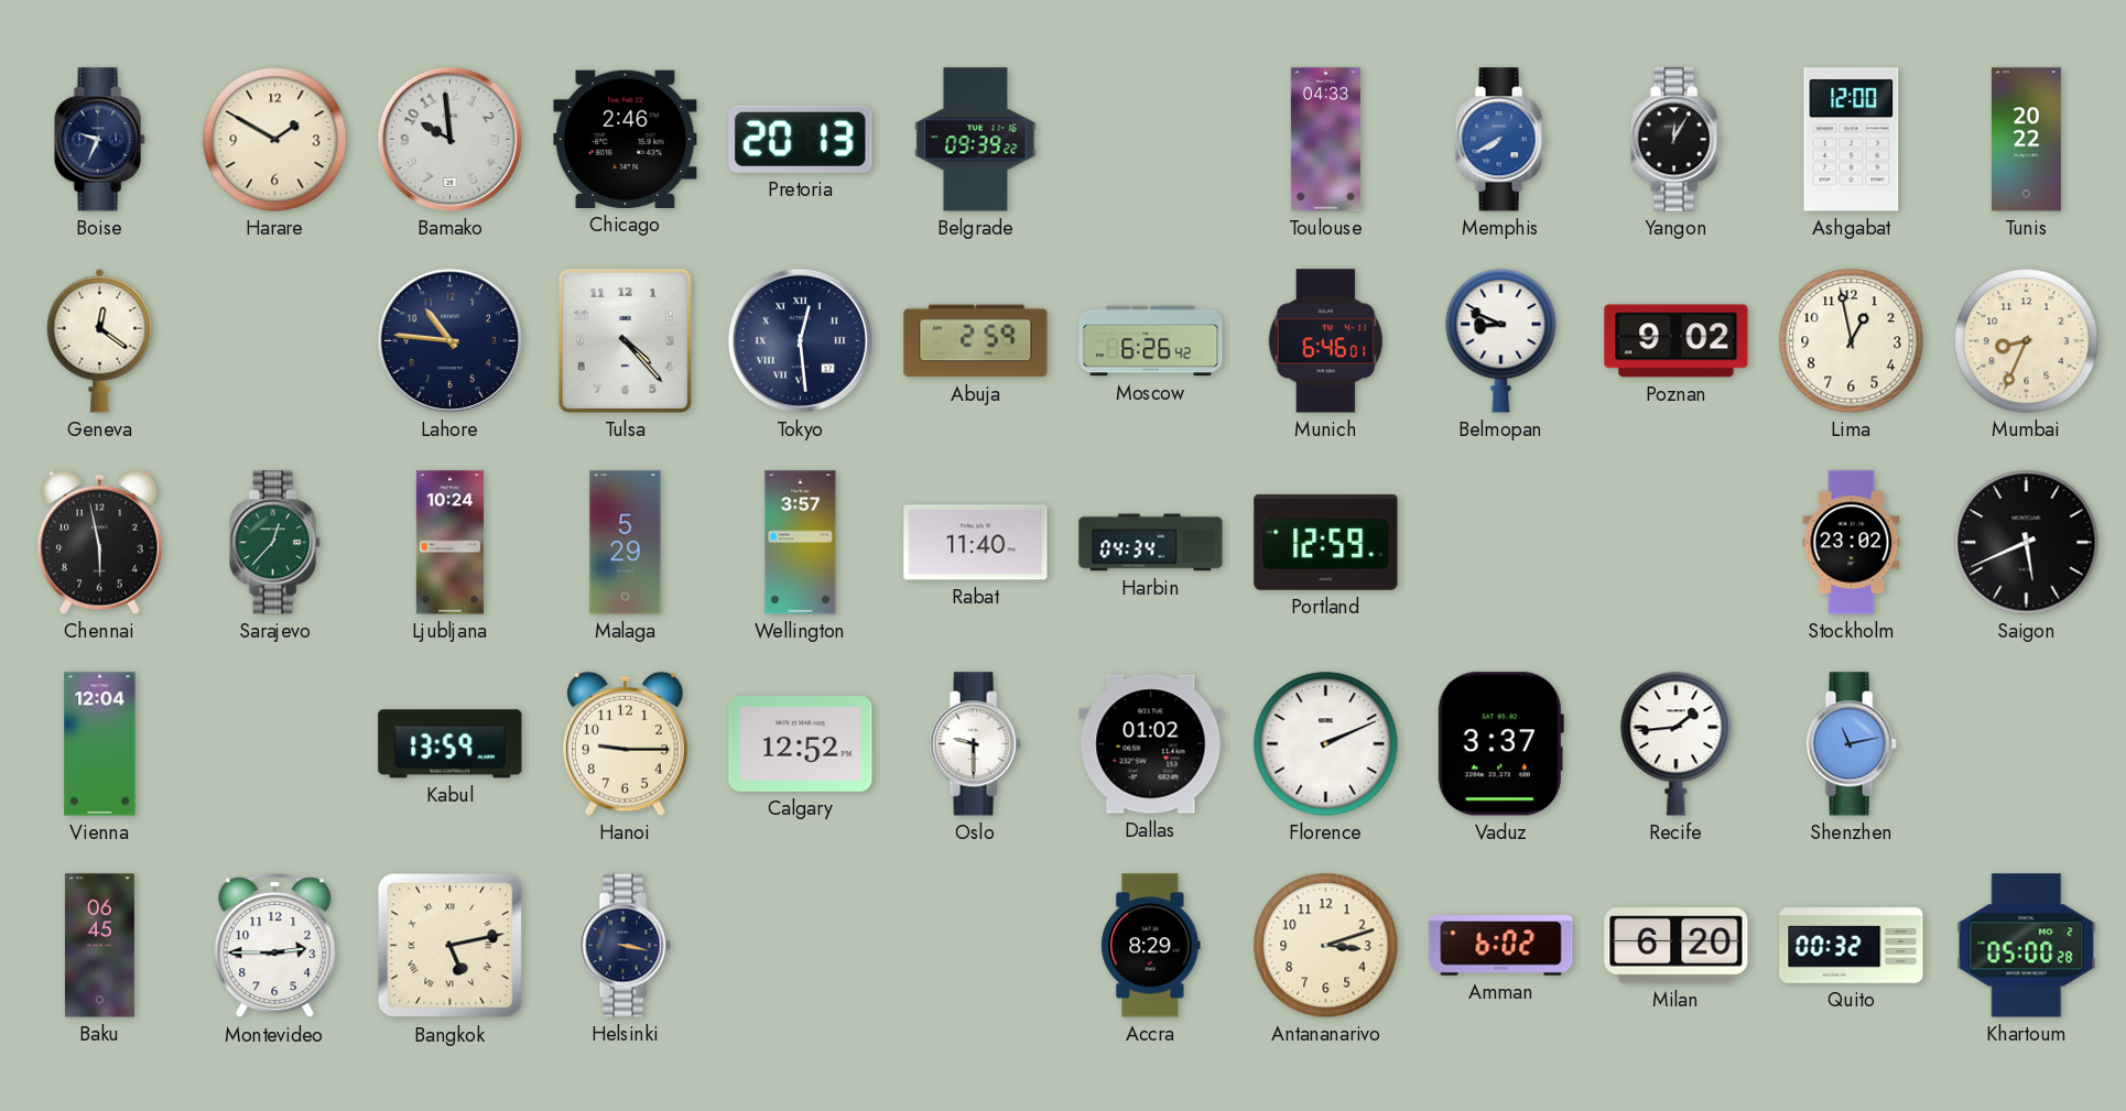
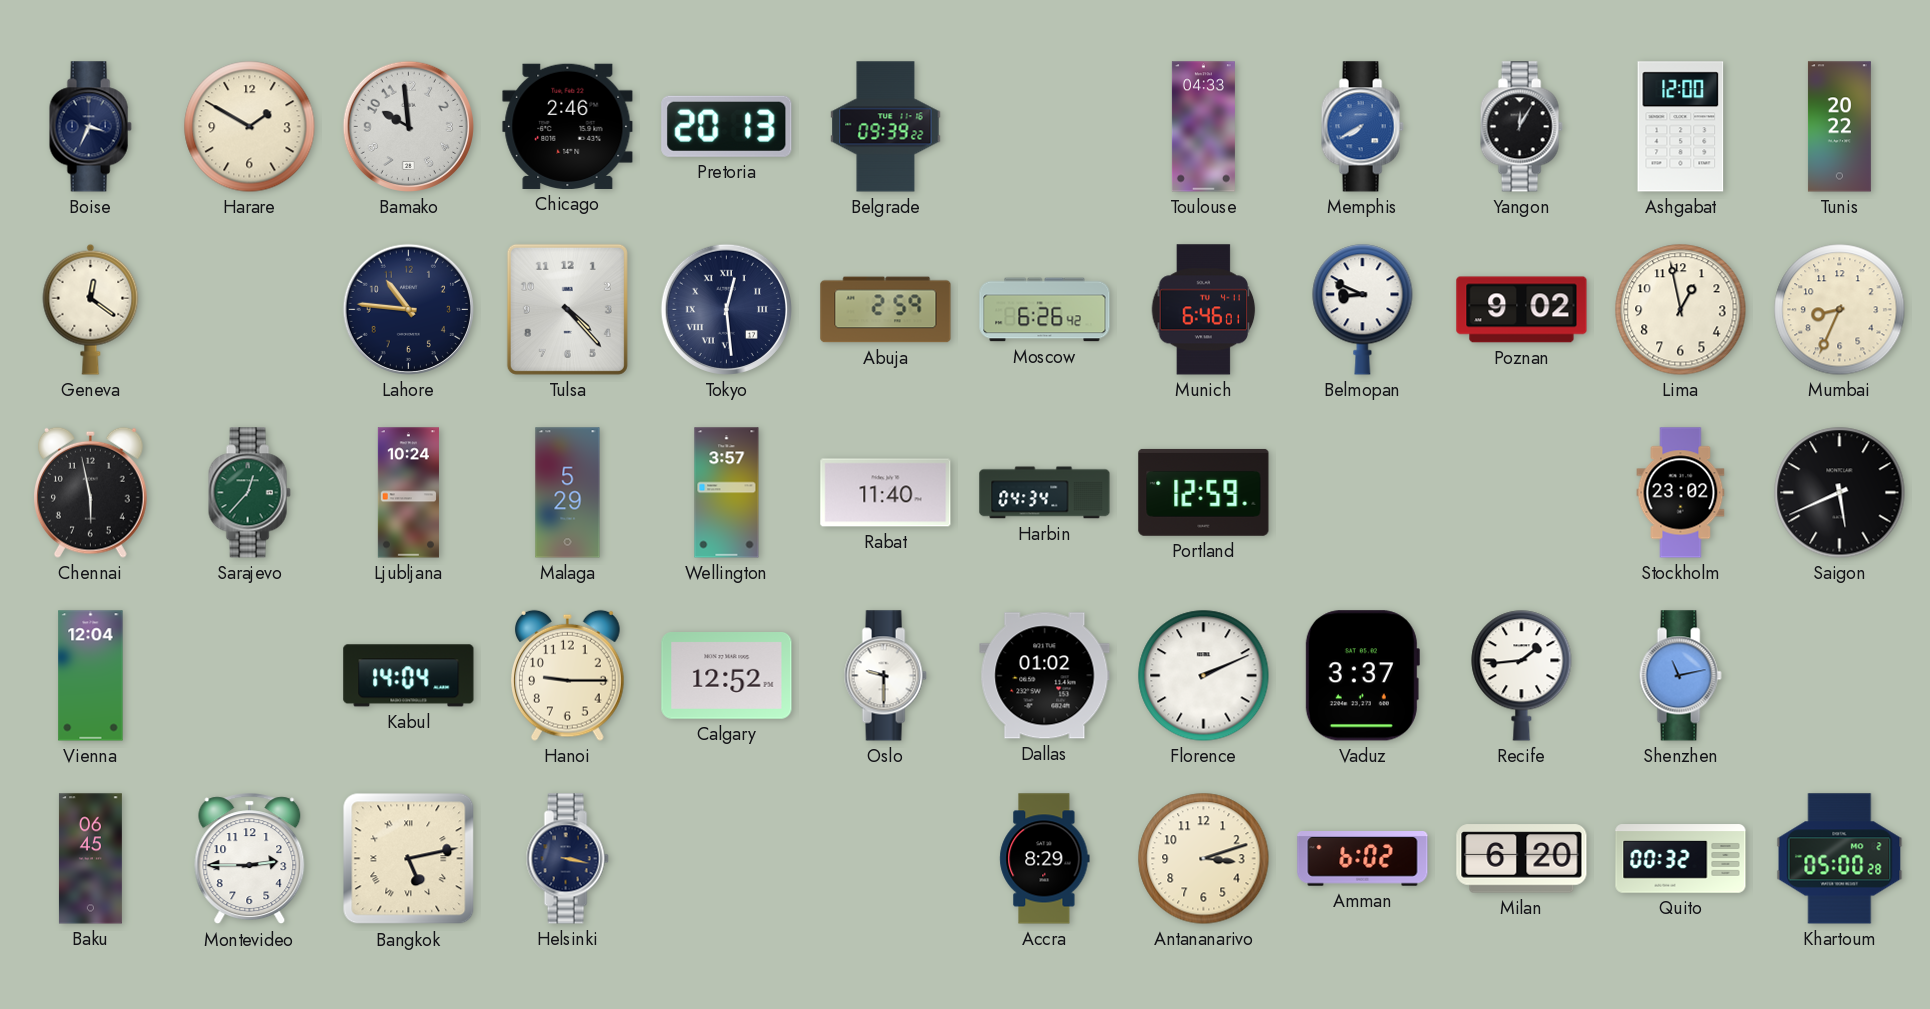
Boise: 9:34 -> 3:34 (90, 127)
Kabul: 13:59 -> 14:04 (409, 676)
